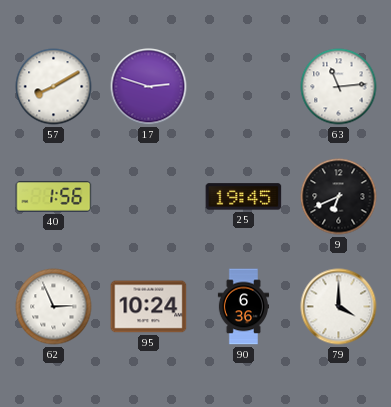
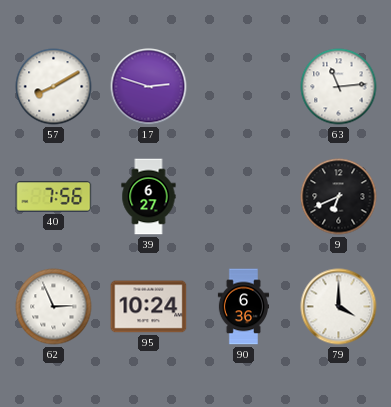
40: 1:56 -> 7:56 (54, 197)
39: none -> 6:27 (149, 197)
25: 19:45 -> none (244, 197)
